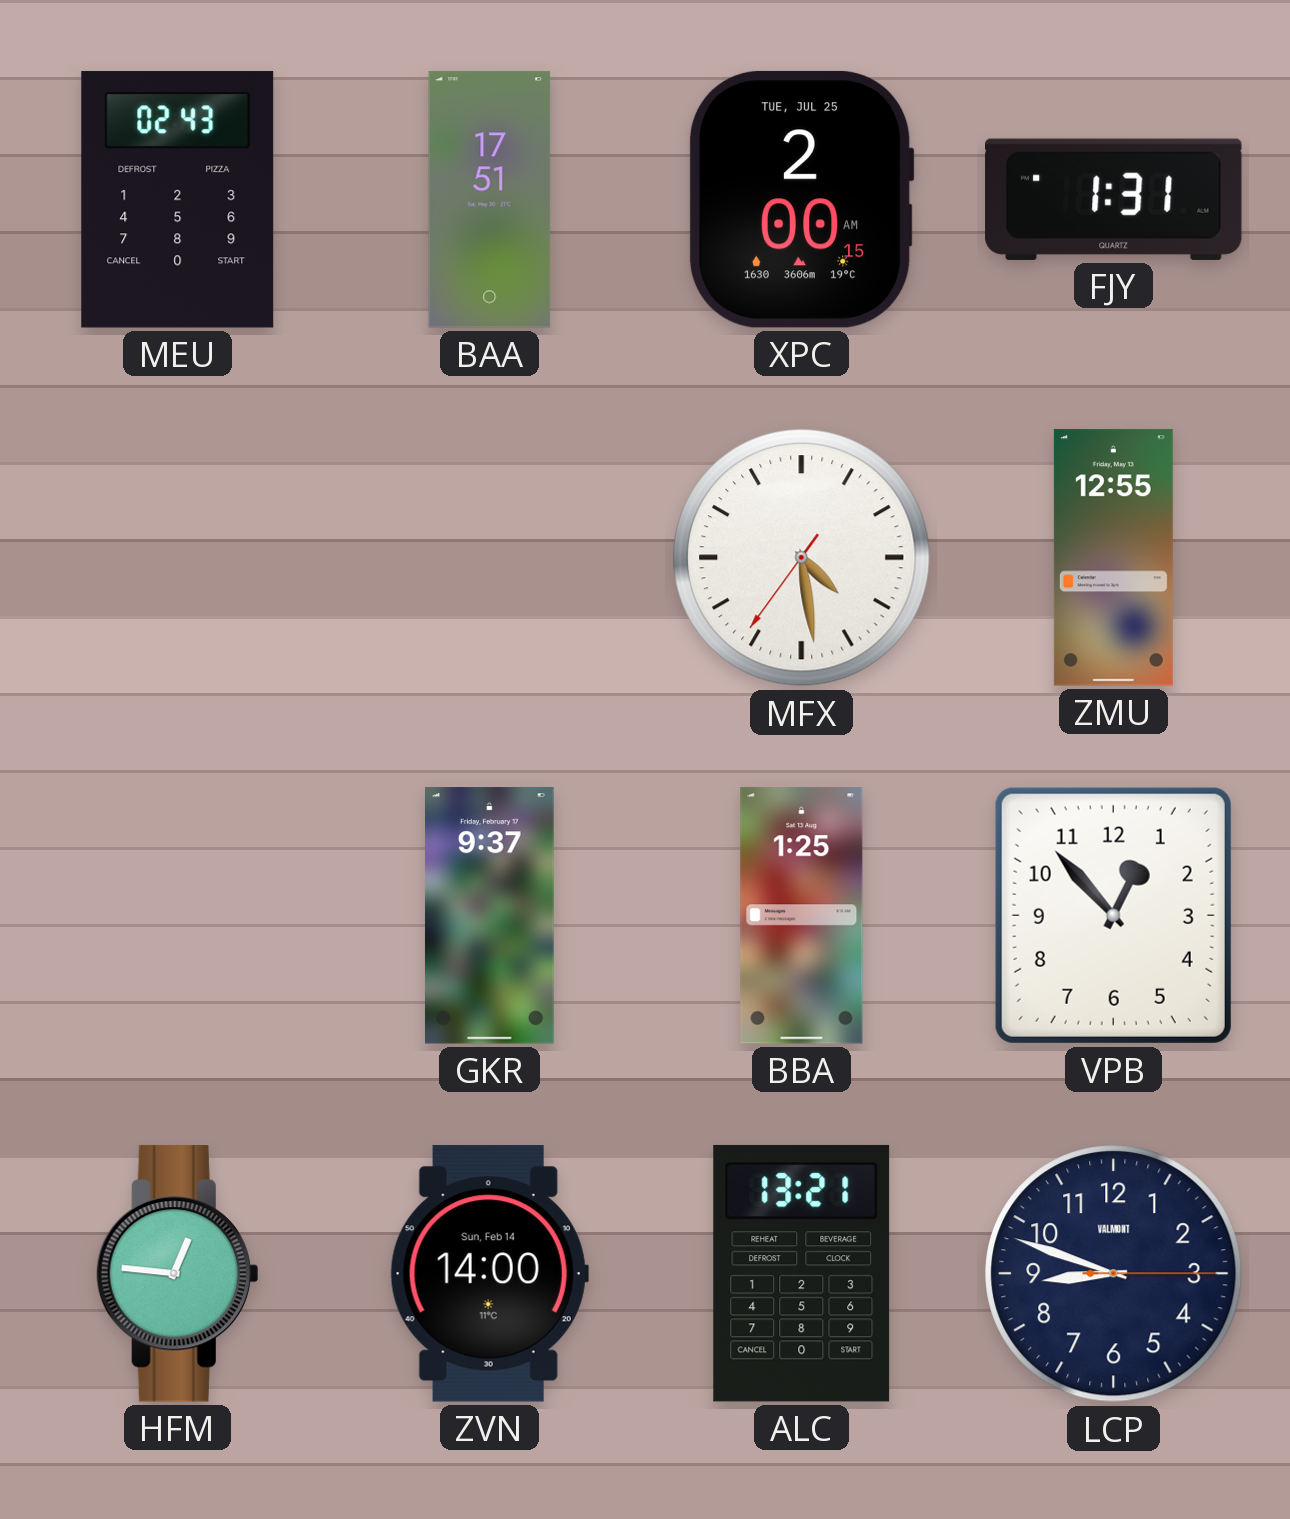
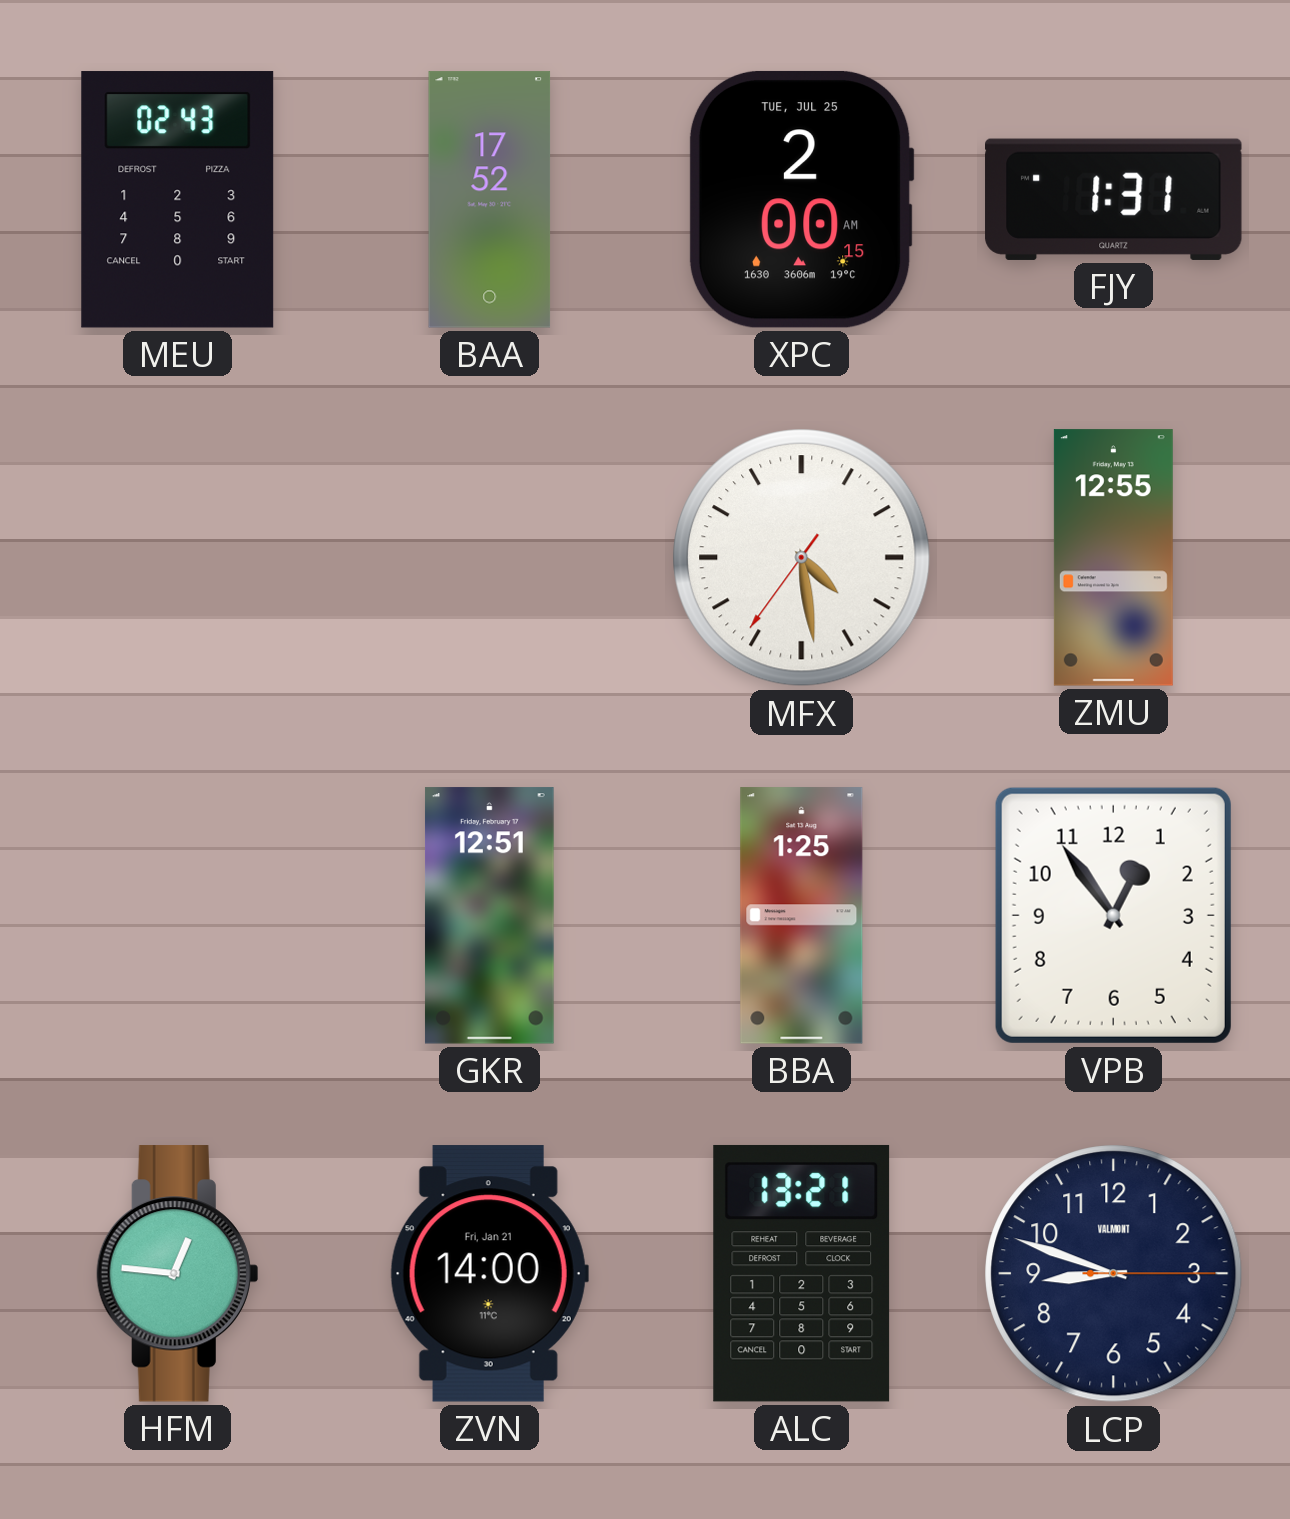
BAA: 17:51 -> 17:52 (490, 200)
GKR: 9:37 -> 12:51 (489, 916)
VPB: 12:53 -> 12:54 (1113, 915)
ZVN date: Sun, Feb 14 -> Fri, Jan 21 (489, 1274)
